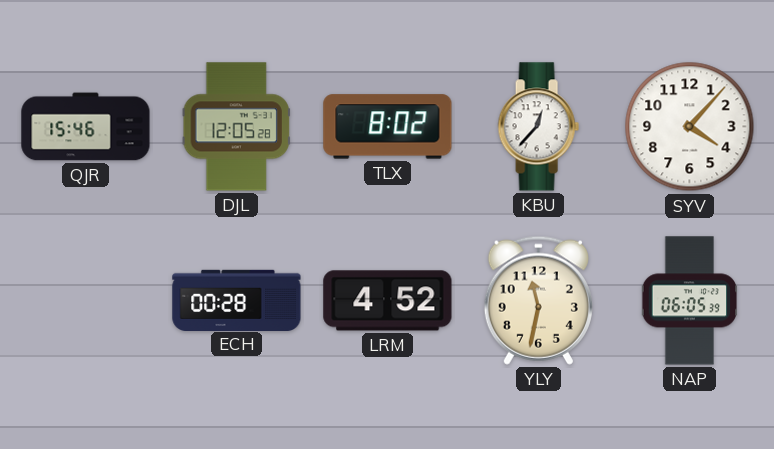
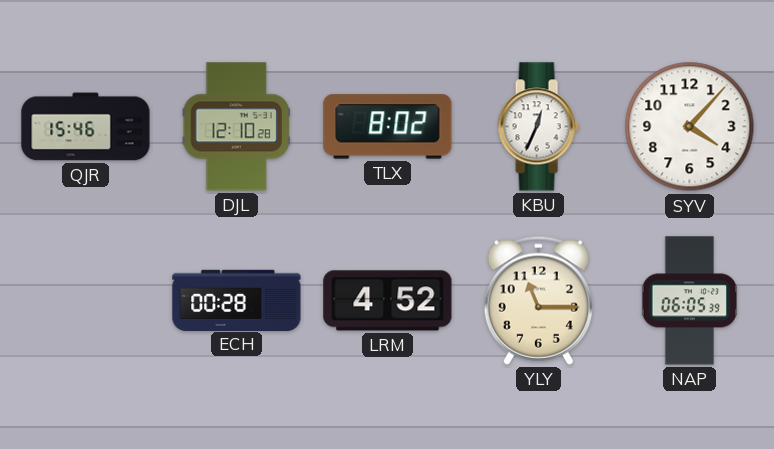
DJL: 12:05 -> 12:10 (236, 127)
KBU: 12:37 -> 12:34 (538, 127)
YLY: 11:32 -> 11:15 (538, 300)
